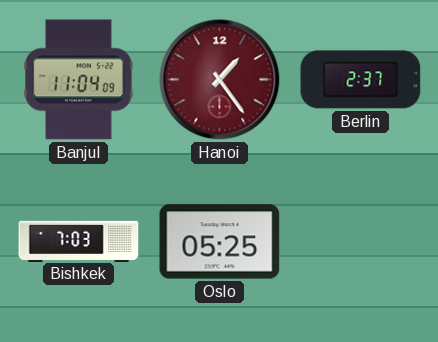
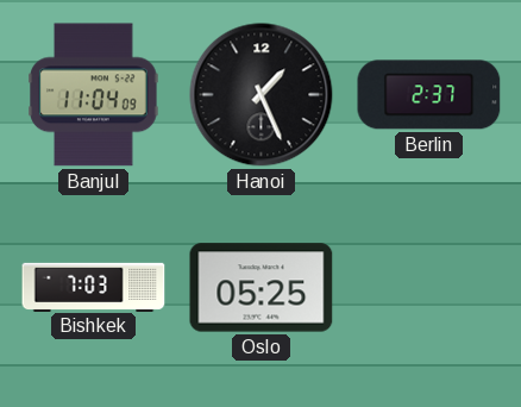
Hanoi: 1:24 -> 1:26 (262, 95)
Hanoi dial: burgundy -> black (262, 95)
